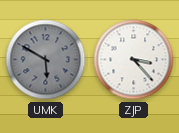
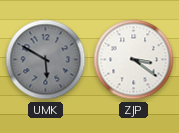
ZJP: 3:23 -> 3:21 (134, 60)
